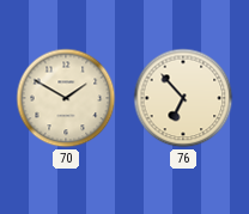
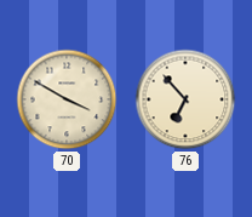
70: 1:50 -> 3:50 (67, 99)
